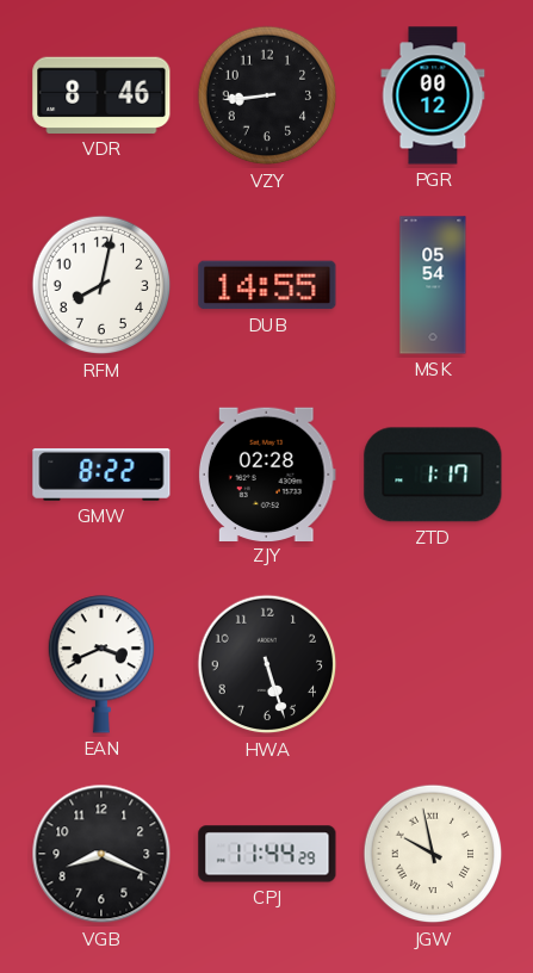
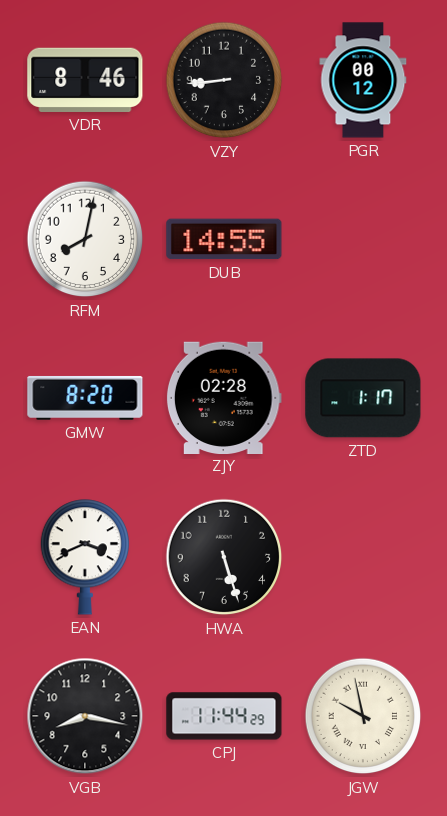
MSK: 05:54 -> none (433, 285)
GMW: 8:22 -> 8:20 (85, 398)
VGB: 8:19 -> 8:17 (85, 716)
